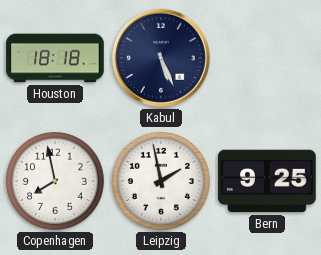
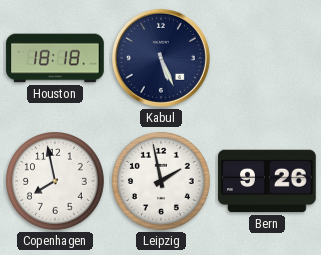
Bern: 9:25 -> 9:26 (267, 181)
